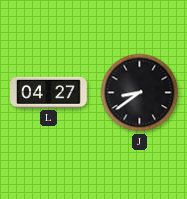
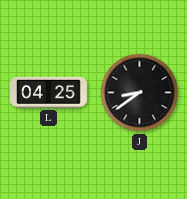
L: 04:27 -> 04:25 (49, 92)
